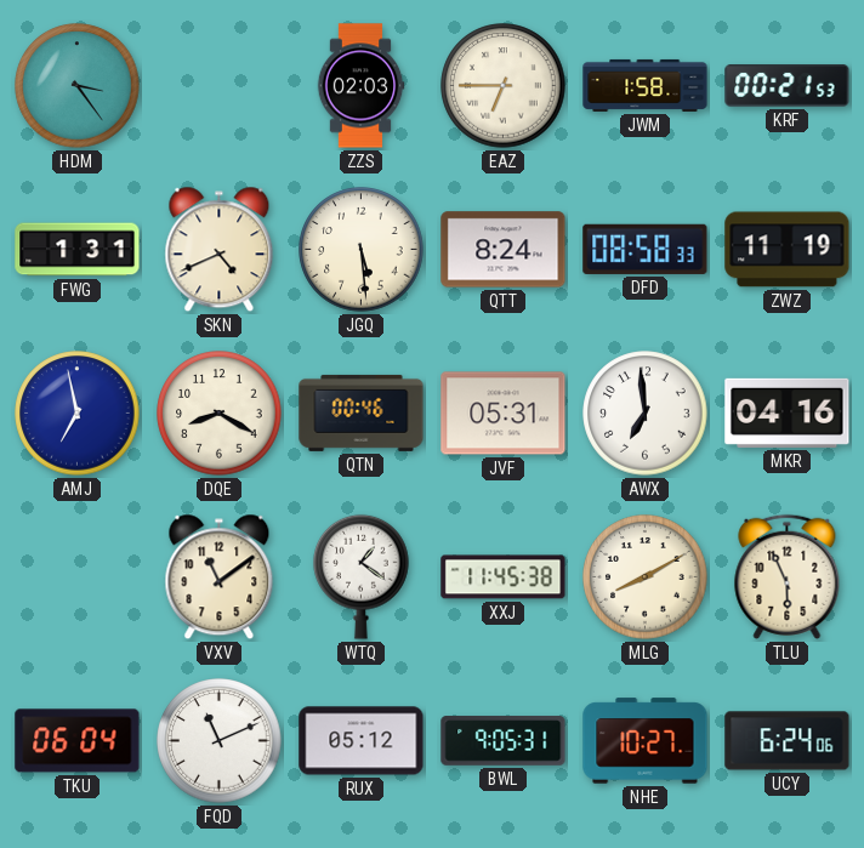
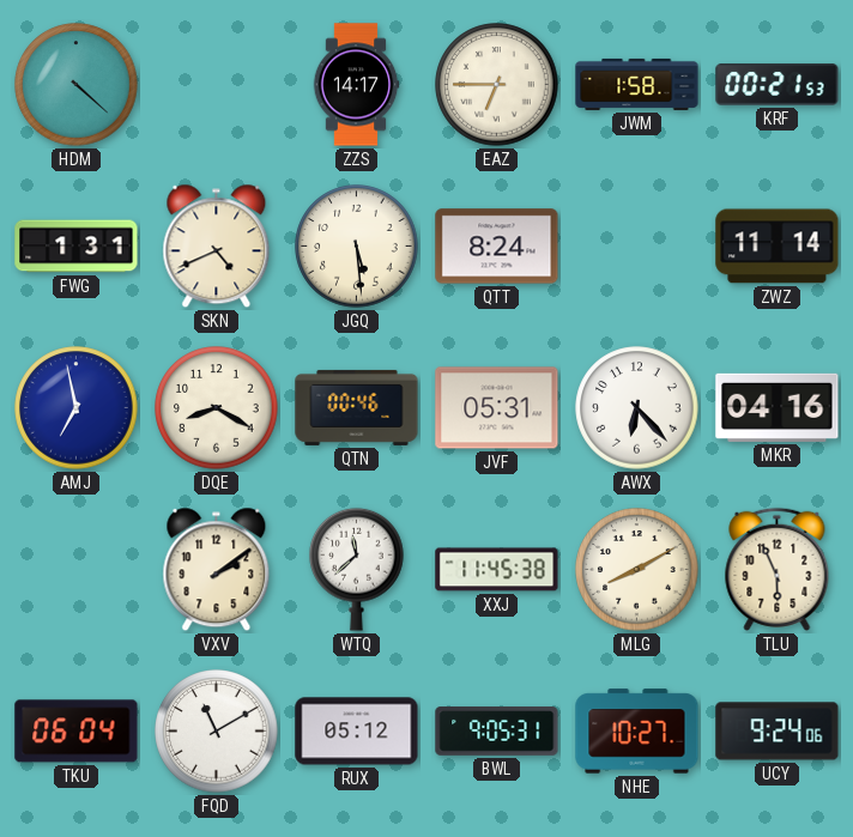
HDM: 3:24 -> 4:22 (77, 85)
ZZS: 02:03 -> 14:17 (356, 85)
DFD: 08:58 -> none (646, 249)
ZWZ: 11:19 -> 11:14 (778, 247)
AWX: 6:59 -> 6:23 (637, 408)
VXV: 11:09 -> 2:09 (217, 570)
WTQ: 1:21 -> 11:38 (357, 569)
FQD: 11:11 -> 11:10 (217, 732)
UCY: 6:24 -> 9:24 (778, 732)
